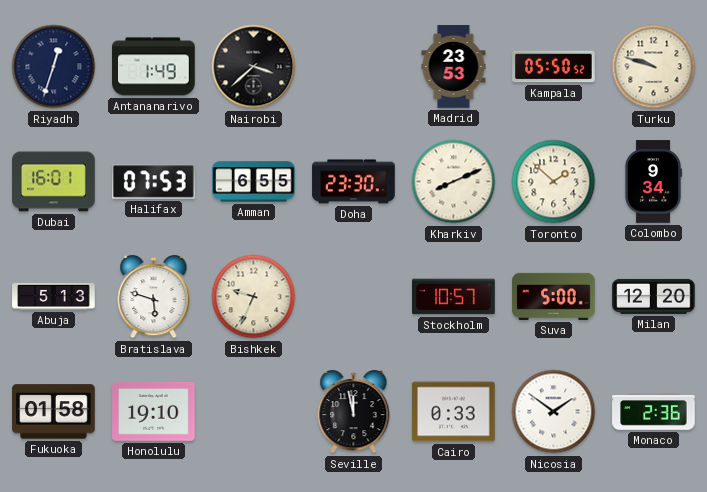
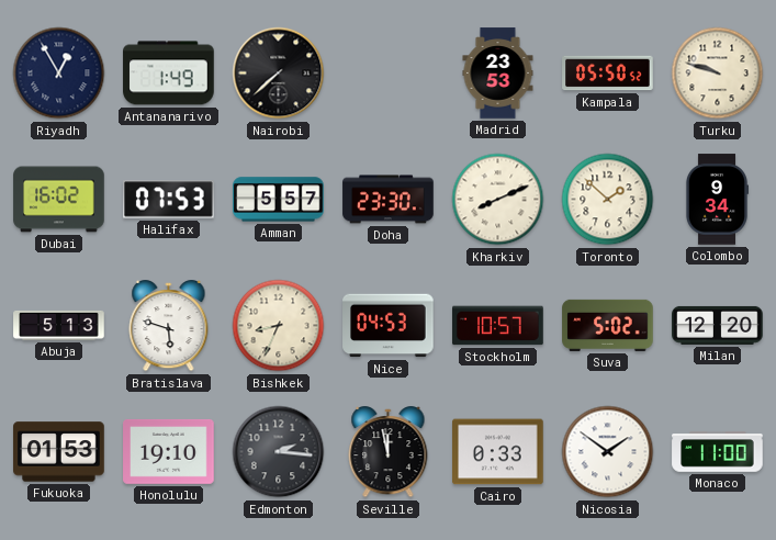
Riyadh: 12:33 -> 12:55 (59, 74)
Nairobi: 3:38 -> 7:38 (279, 74)
Dubai: 16:01 -> 16:02 (59, 200)
Amman: 6:55 -> 5:57 (279, 200)
Bishkek: 9:34 -> 8:34 (279, 326)
Nice: none -> 04:53 (389, 326)
Suva: 5:00 -> 5:02 (608, 325)
Fukuoka: 01:58 -> 01:53 (59, 452)
Edmonton: none -> 2:16 (279, 452)
Monaco: 2:36 -> 11:00 (718, 452)
